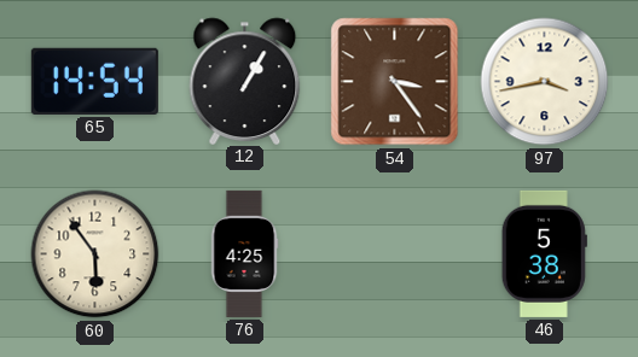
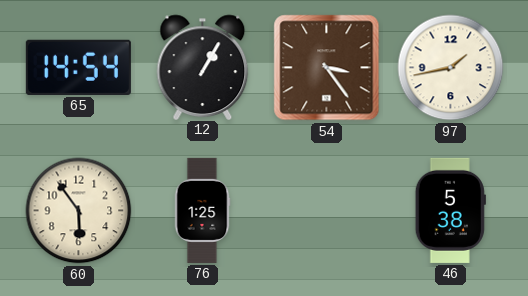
97: 3:43 -> 1:43 (451, 68)
76: 4:25 -> 1:25 (202, 210)
